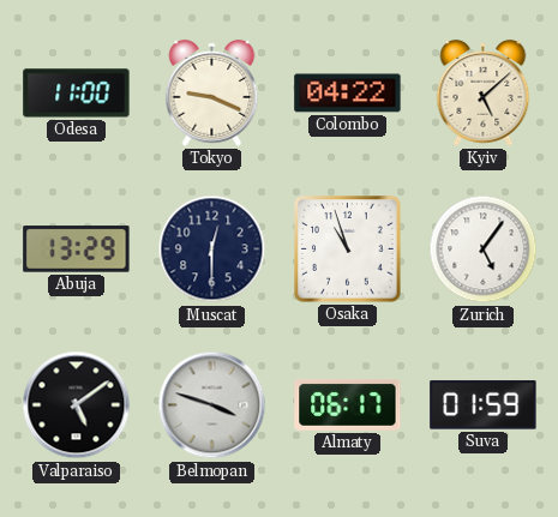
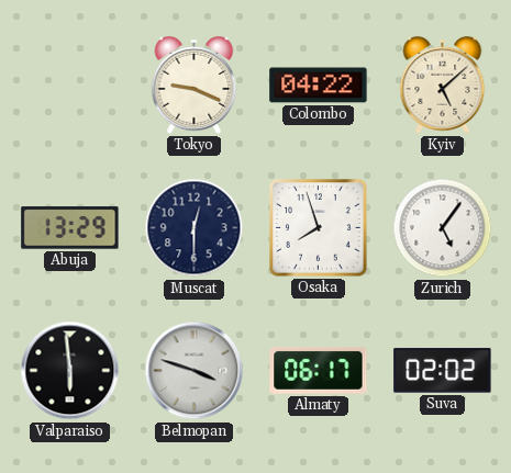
Odesa: 11:00 -> none (77, 94)
Osaka: 10:57 -> 7:57 (319, 228)
Valparaiso: 5:09 -> 5:59 (70, 371)
Suva: 01:59 -> 02:02 (443, 371)
